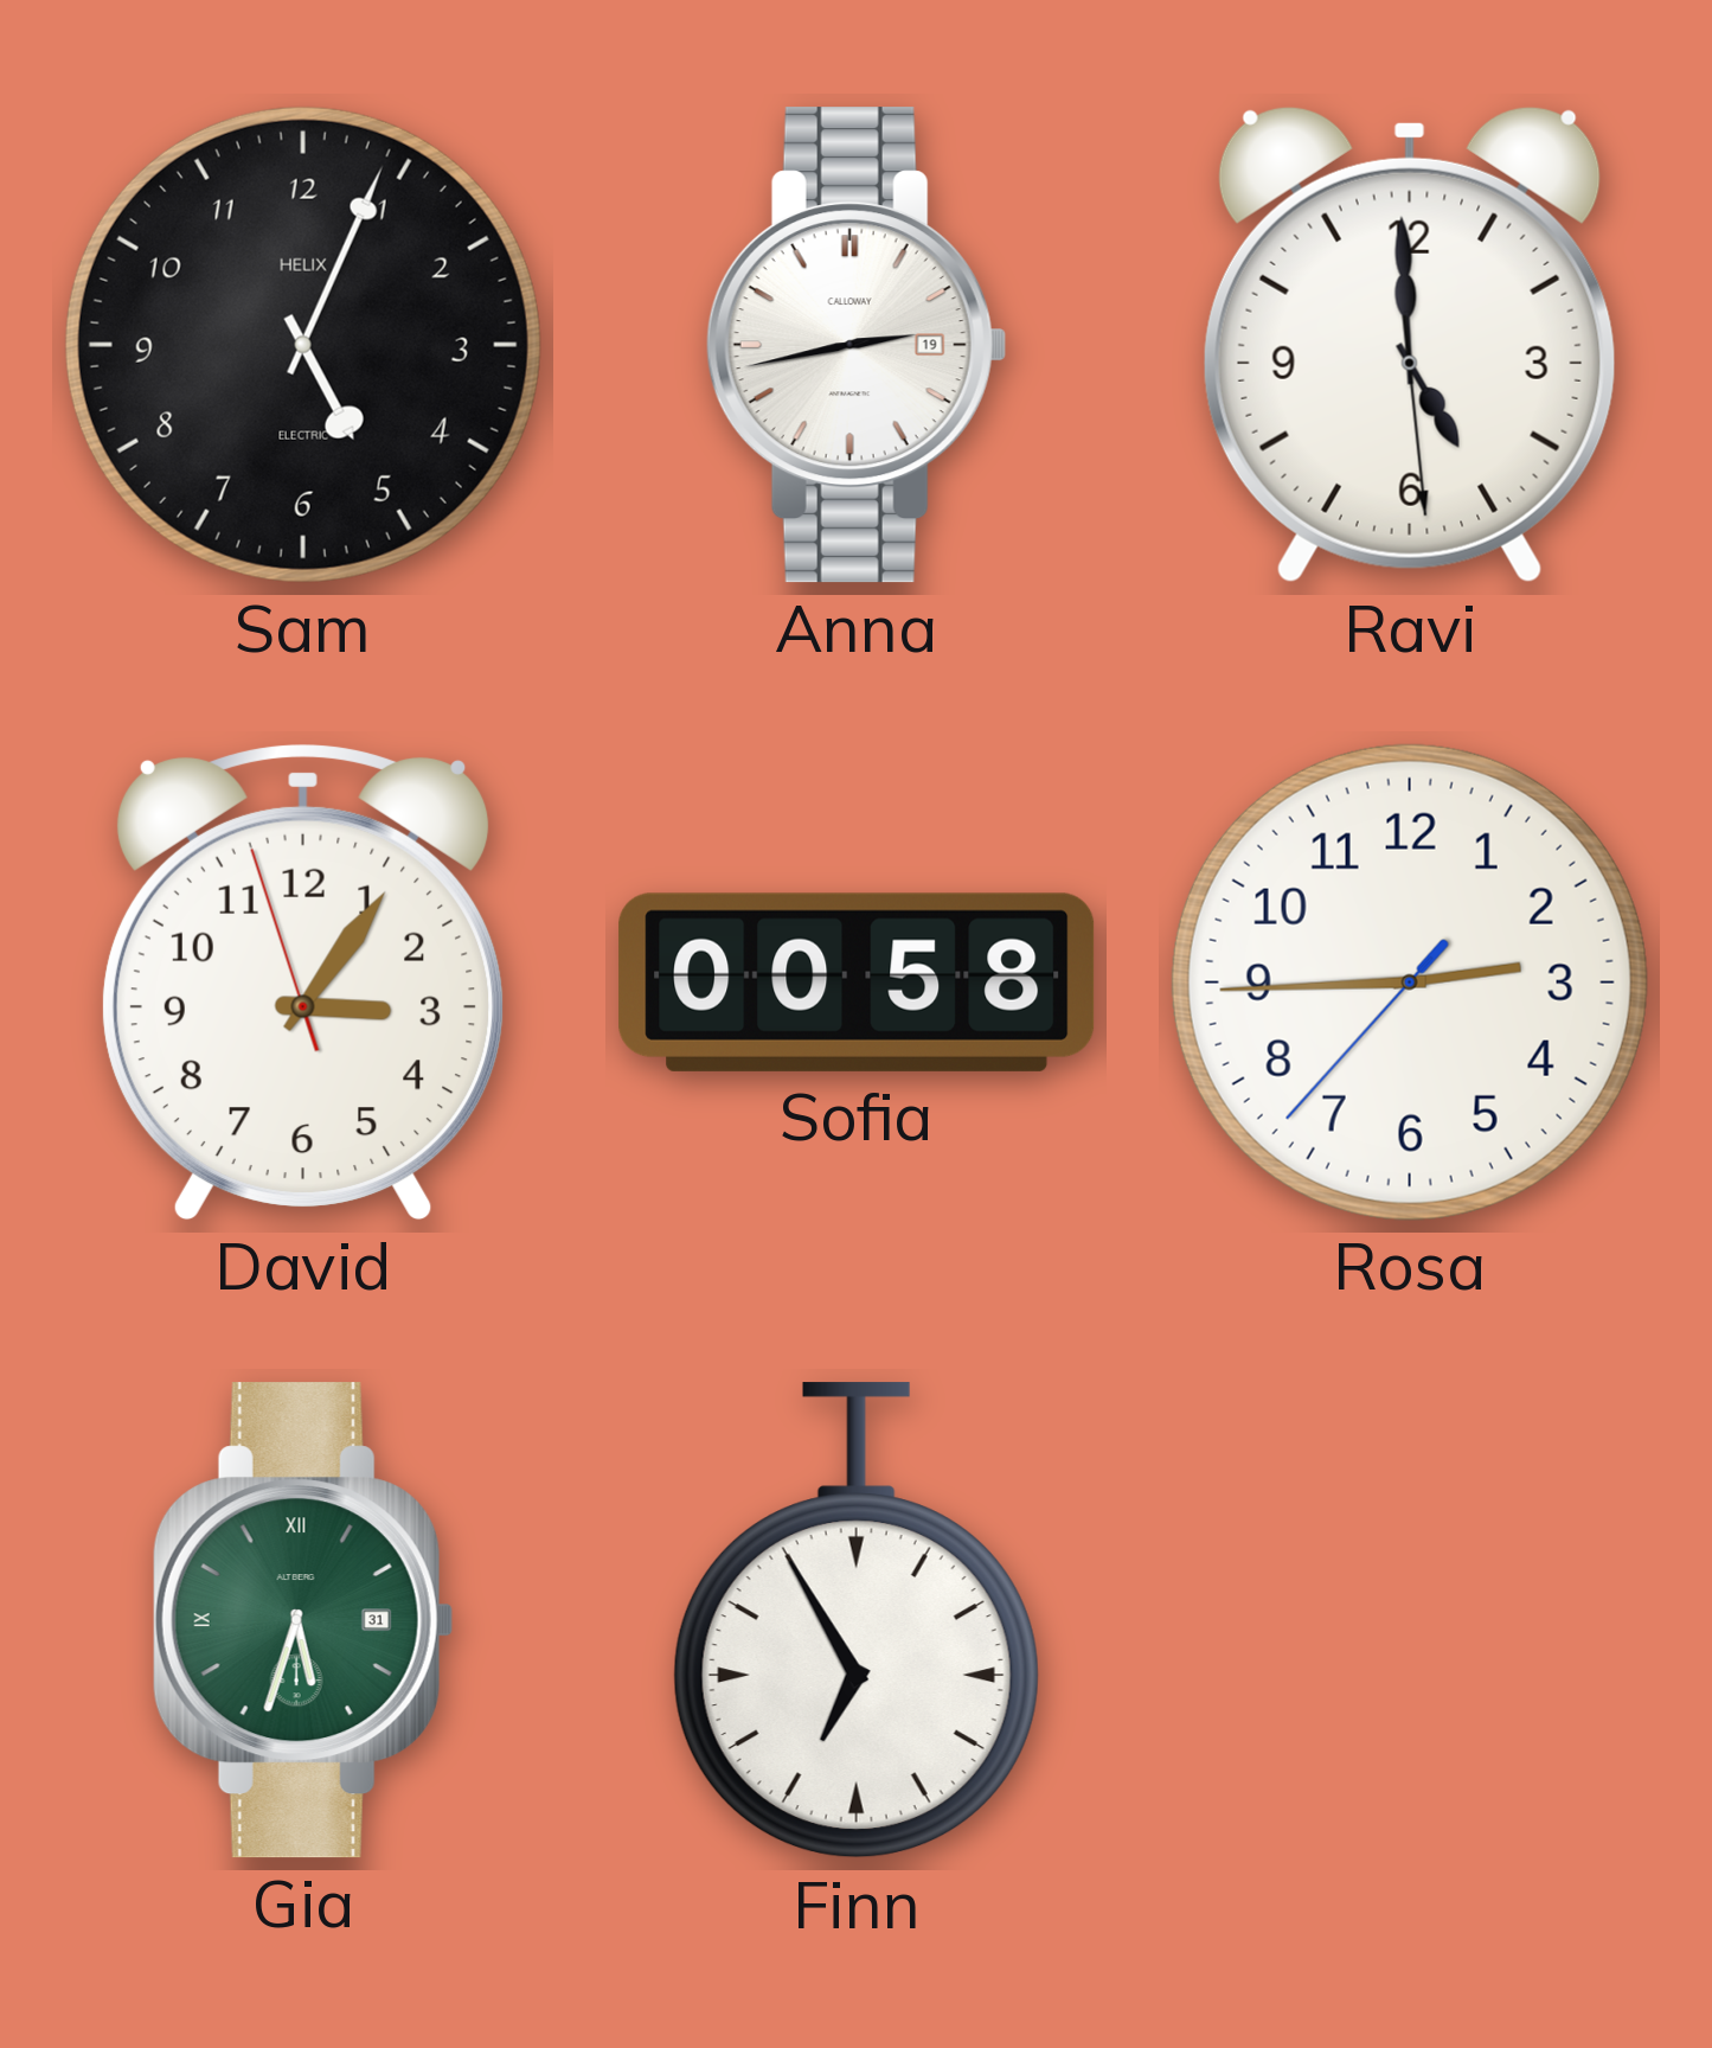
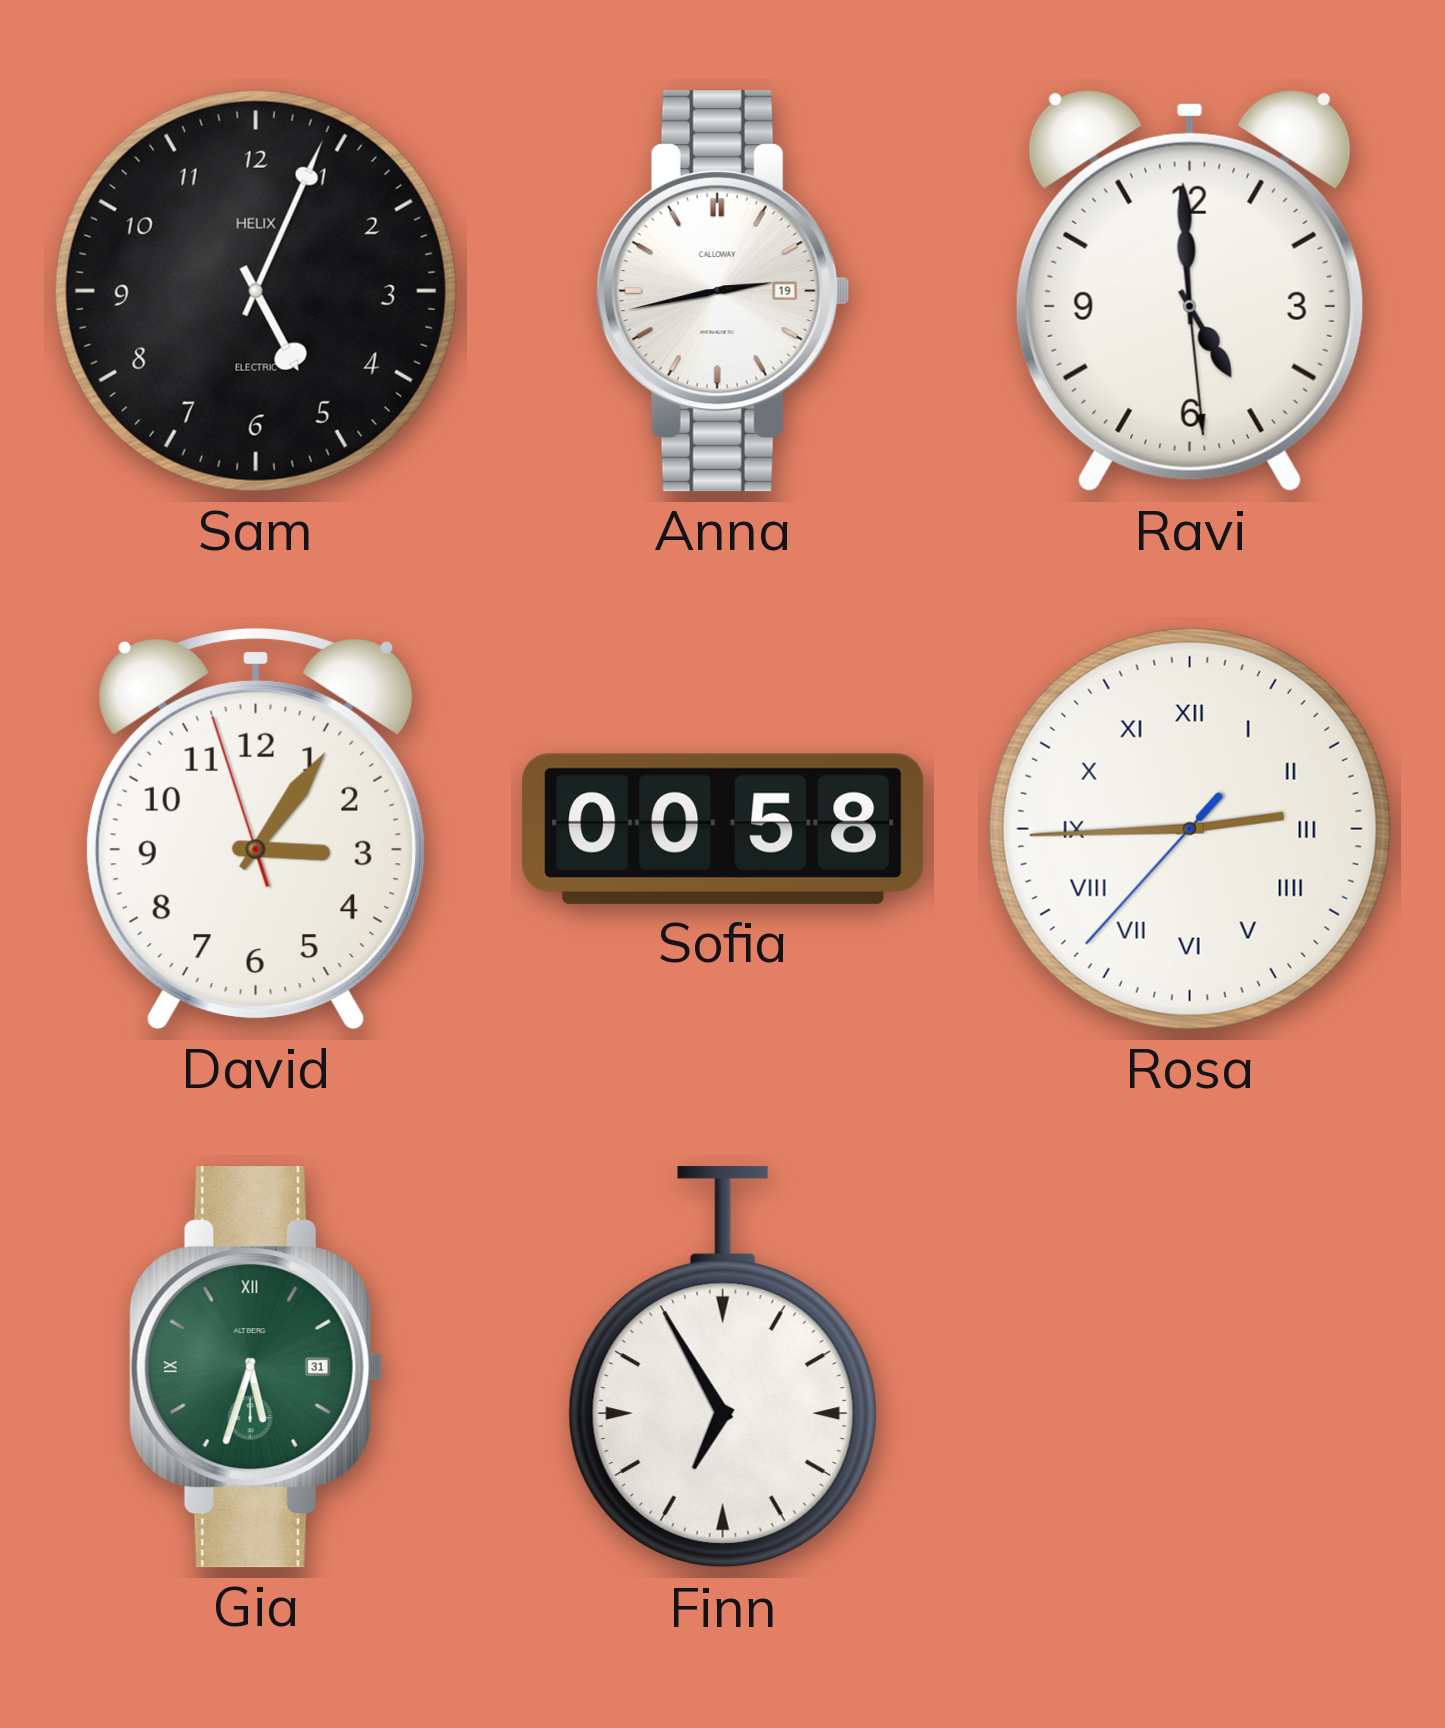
Rosa numerals: Arabic -> Roman (1190, 829)
